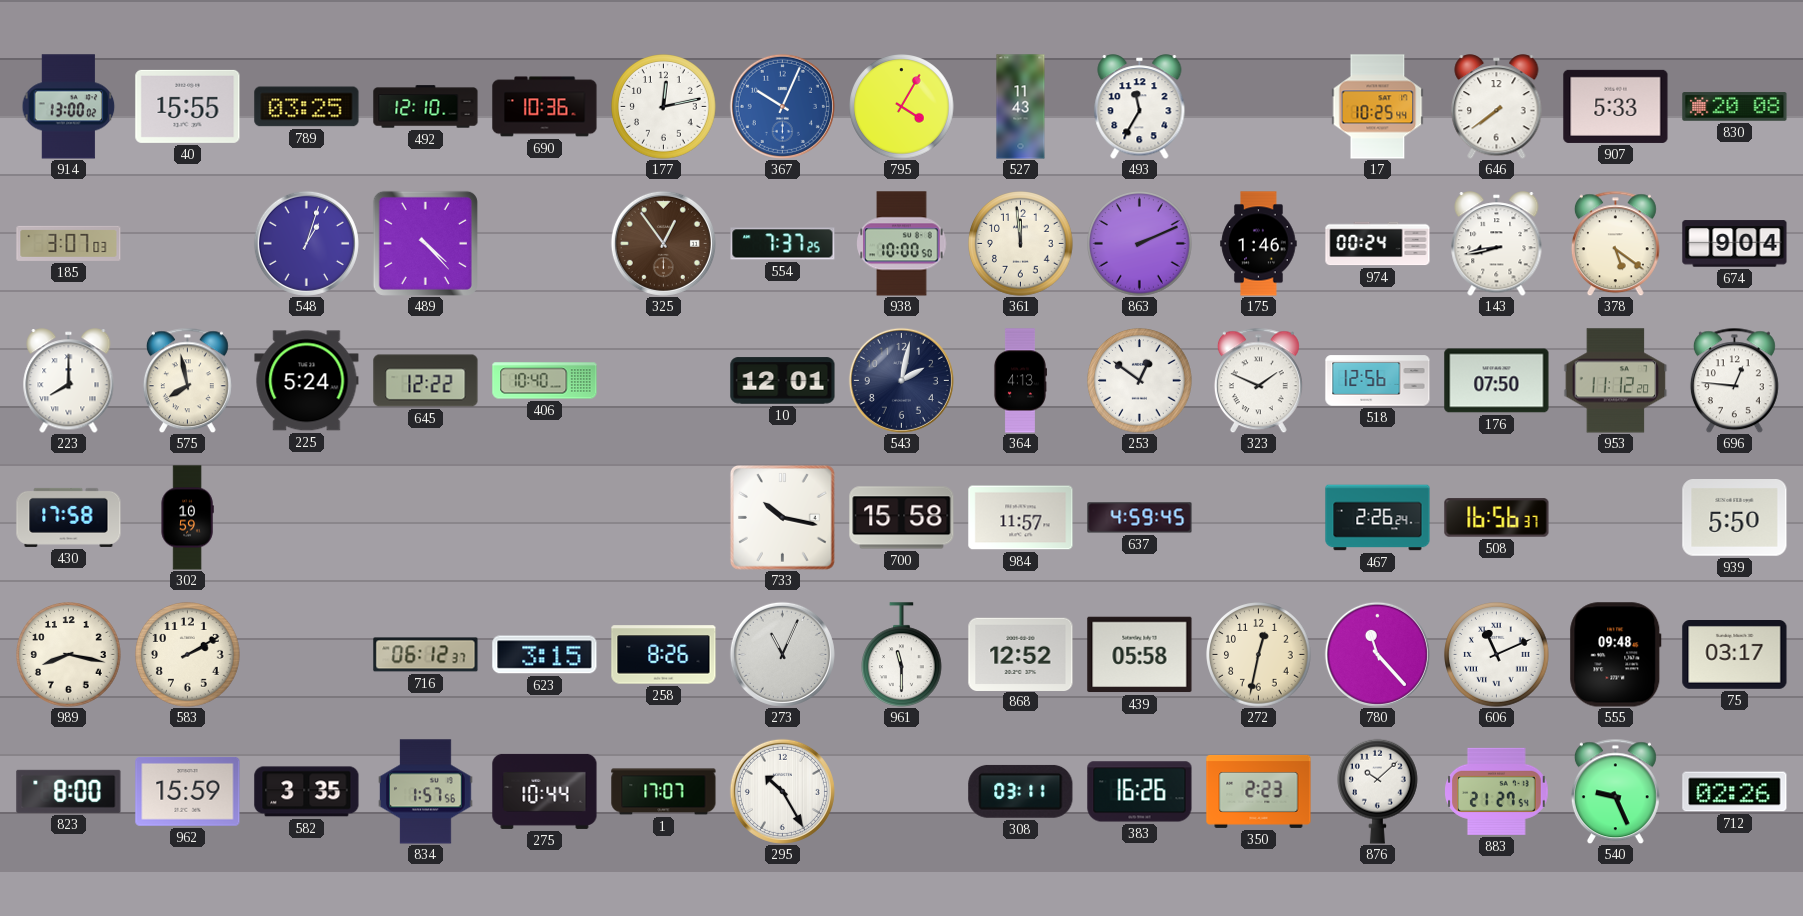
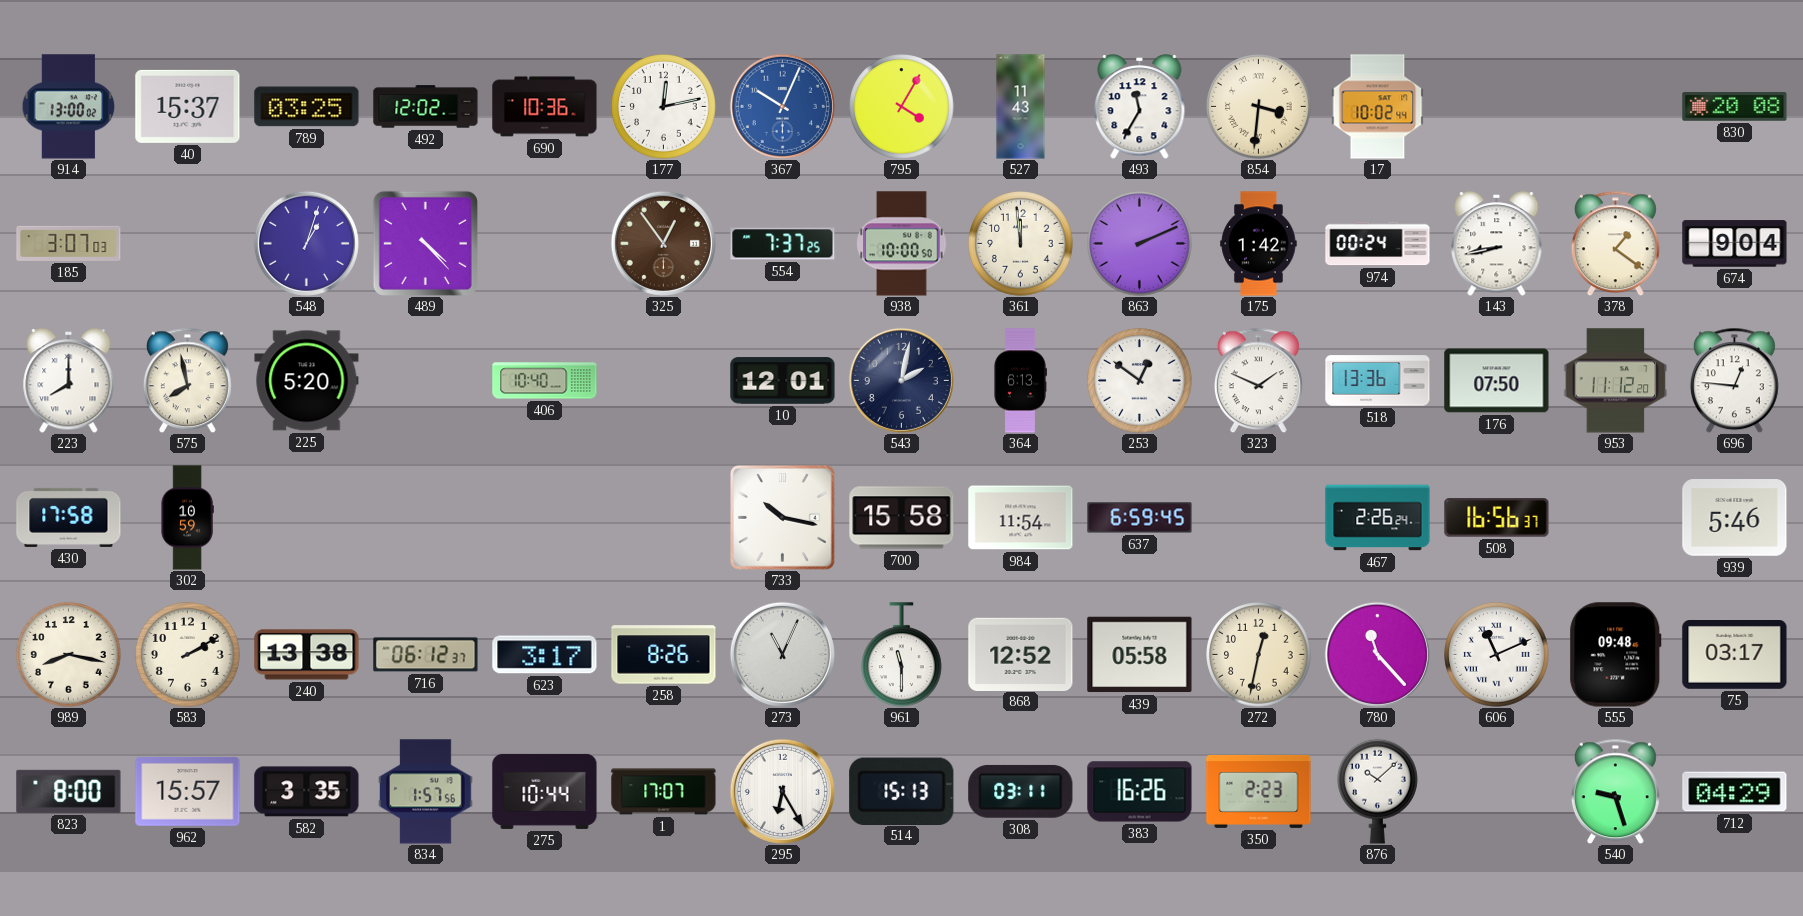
40: 15:55 -> 15:37 (188, 106)
492: 12:10 -> 12:02 (426, 107)
854: none -> 3:31 (1259, 107)
17: 10:25 -> 10:02 (1378, 107)
646: 7:39 -> none (1497, 107)
907: 5:33 -> none (1616, 106)
175: 1:46 -> 1:42 (1259, 244)
378: 5:21 -> 1:21 (1615, 243)
225: 5:24 -> 5:20 (307, 381)
645: 12:22 -> none (426, 381)
364: 4:13 -> 6:13 (1020, 381)
518: 12:56 -> 13:36 (1378, 381)
984: 11:57 -> 11:54 (1021, 518)
637: 4:59 -> 6:59 (1140, 518)
939: 5:50 -> 5:46 (1735, 518)
240: none -> 13:38 (307, 655)
623: 3:15 -> 3:17 (545, 655)
962: 15:59 -> 15:57 (188, 791)
295: 10:25 -> 6:25 (782, 791)
514: none -> 15:13 (902, 791)
883: 21:27 -> none (1497, 791)
540: 9:26 -> 9:27 (1615, 791)
712: 02:26 -> 04:29 (1735, 792)
